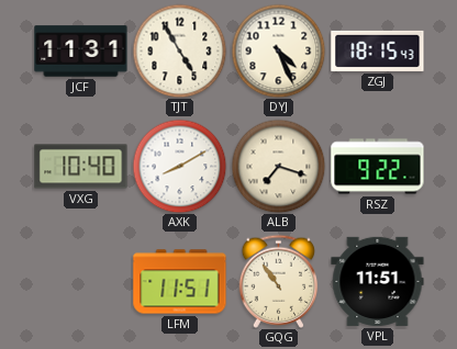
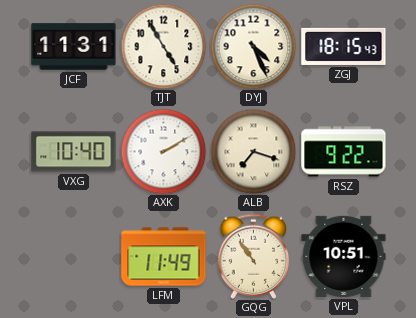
AXK: 8:10 -> 2:10 (163, 151)
LFM: 11:51 -> 11:49 (164, 257)
VPL: 11:51 -> 10:51 (344, 256)
